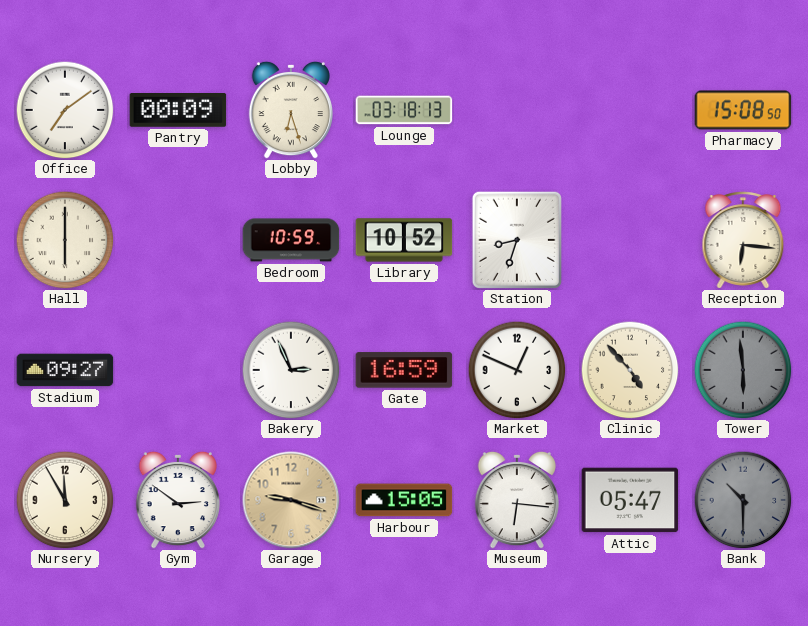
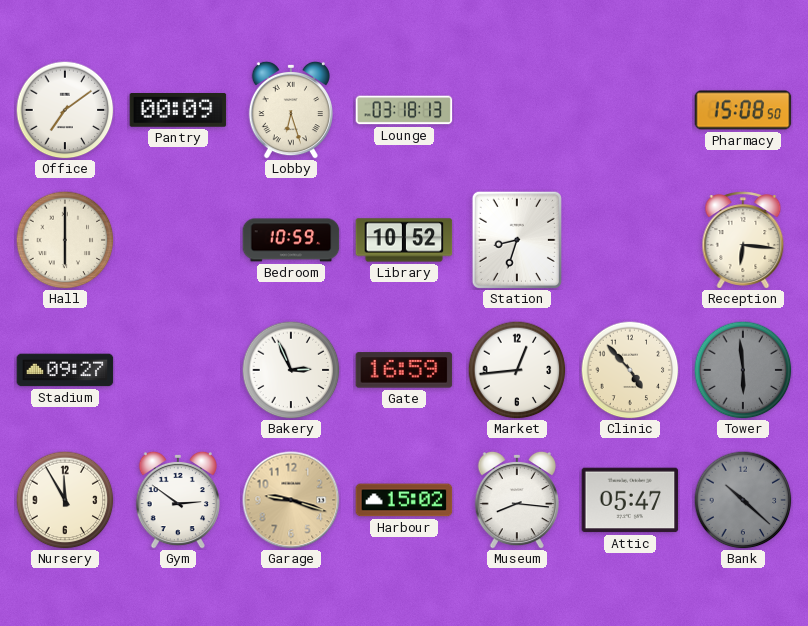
Market: 12:49 -> 12:44 (517, 370)
Harbour: 15:05 -> 15:02 (404, 500)
Museum: 6:16 -> 8:16 (517, 500)
Bank: 10:30 -> 10:22 (743, 500)
